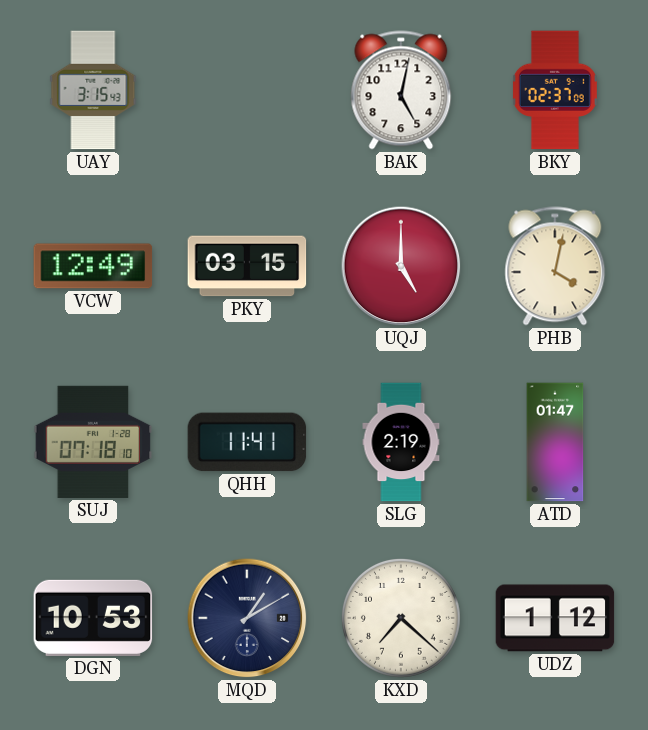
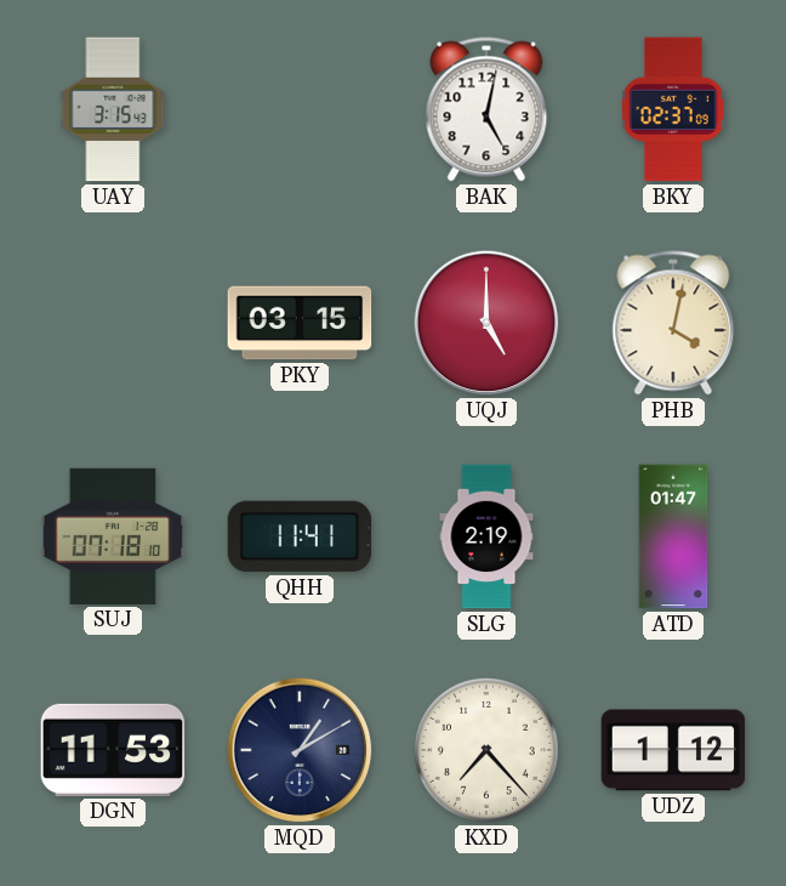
VCW: 12:49 -> none (93, 266)
DGN: 10:53 -> 11:53 (113, 750)
KXD: 7:22 -> 7:23 (486, 750)
